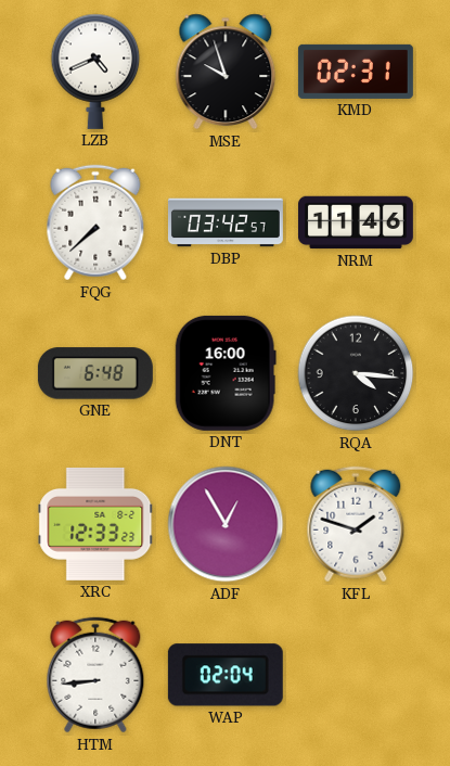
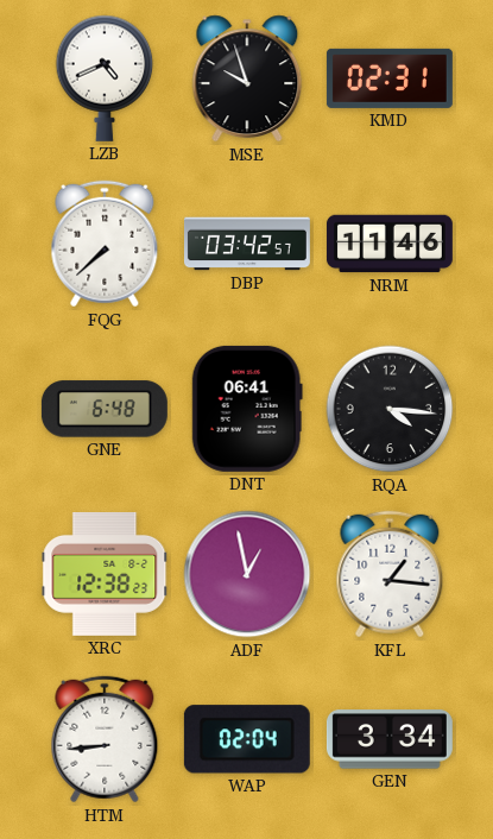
DNT: 16:00 -> 06:41 (247, 409)
XRC: 12:33 -> 12:38 (105, 574)
ADF: 12:55 -> 12:58 (247, 574)
KFL: 1:48 -> 1:16 (390, 574)
GEN: none -> 3:34 (390, 739)
